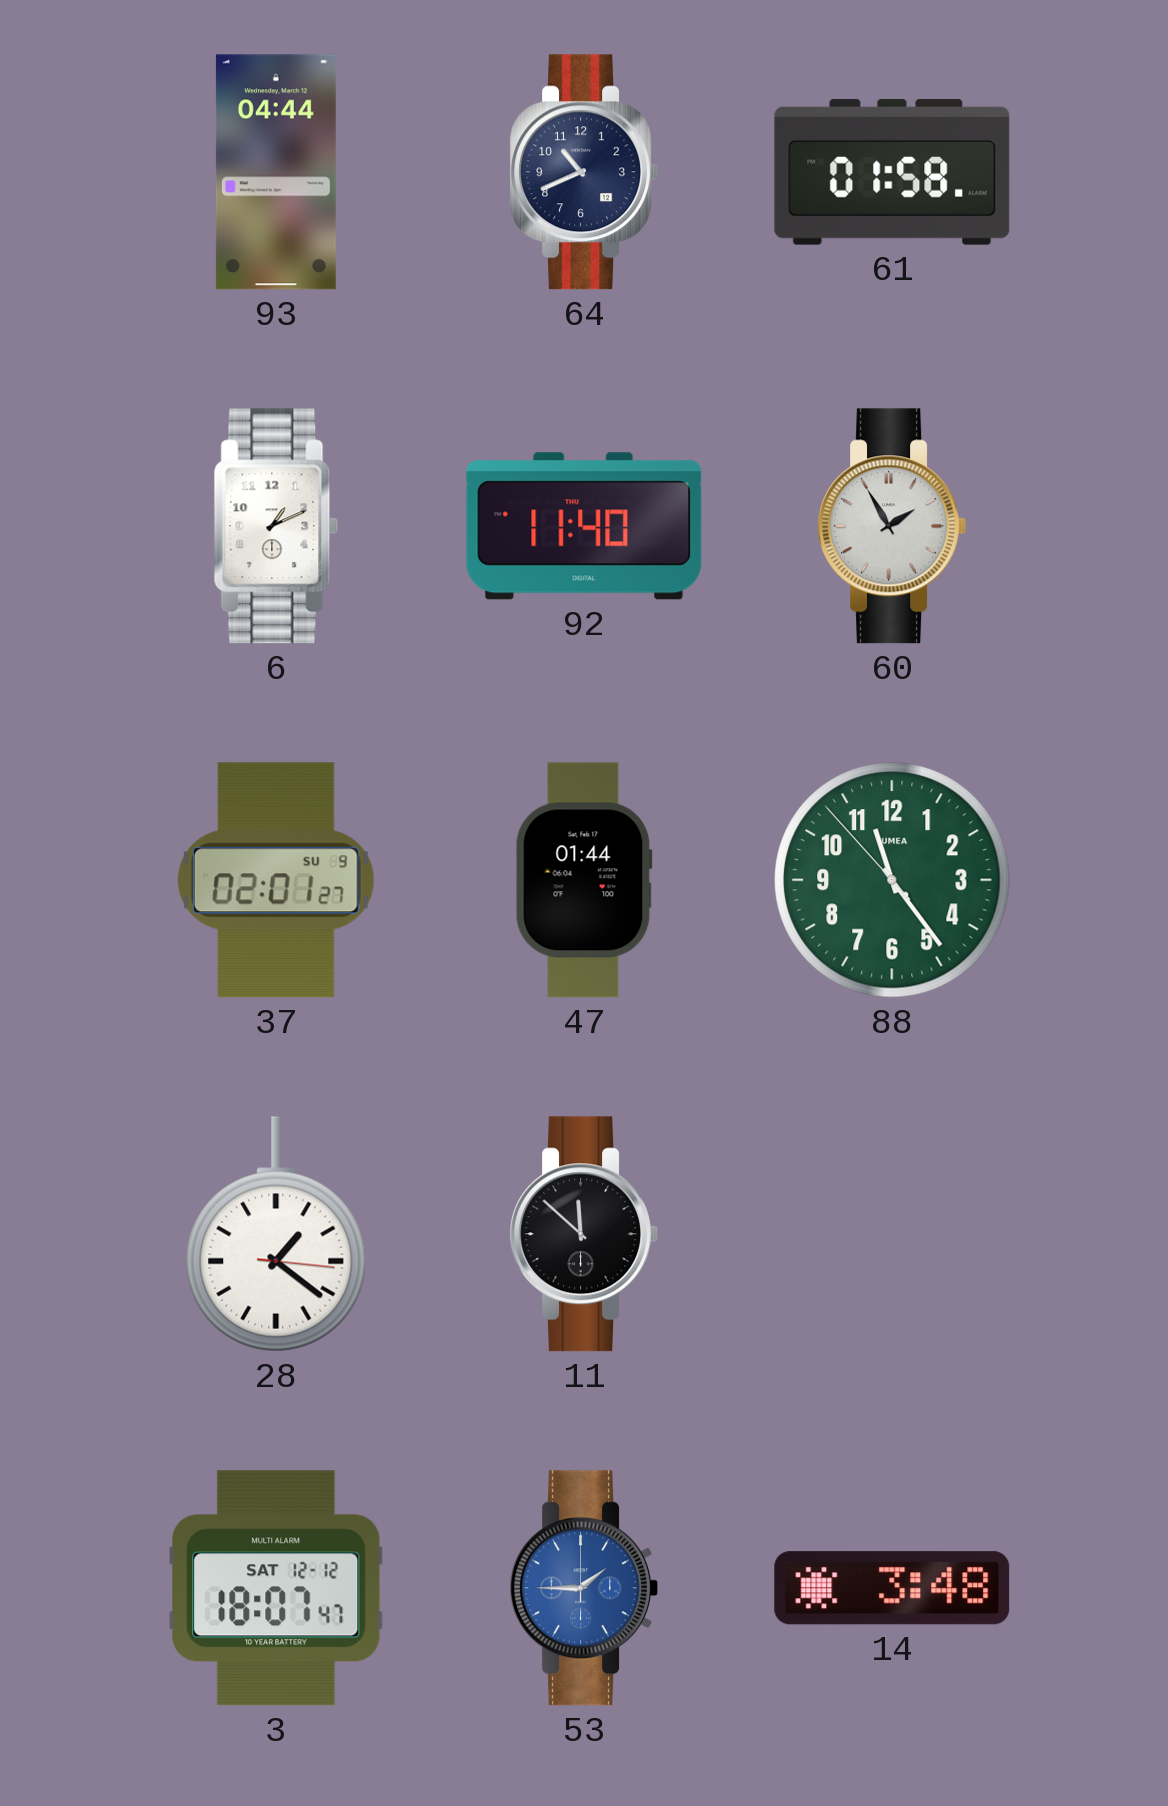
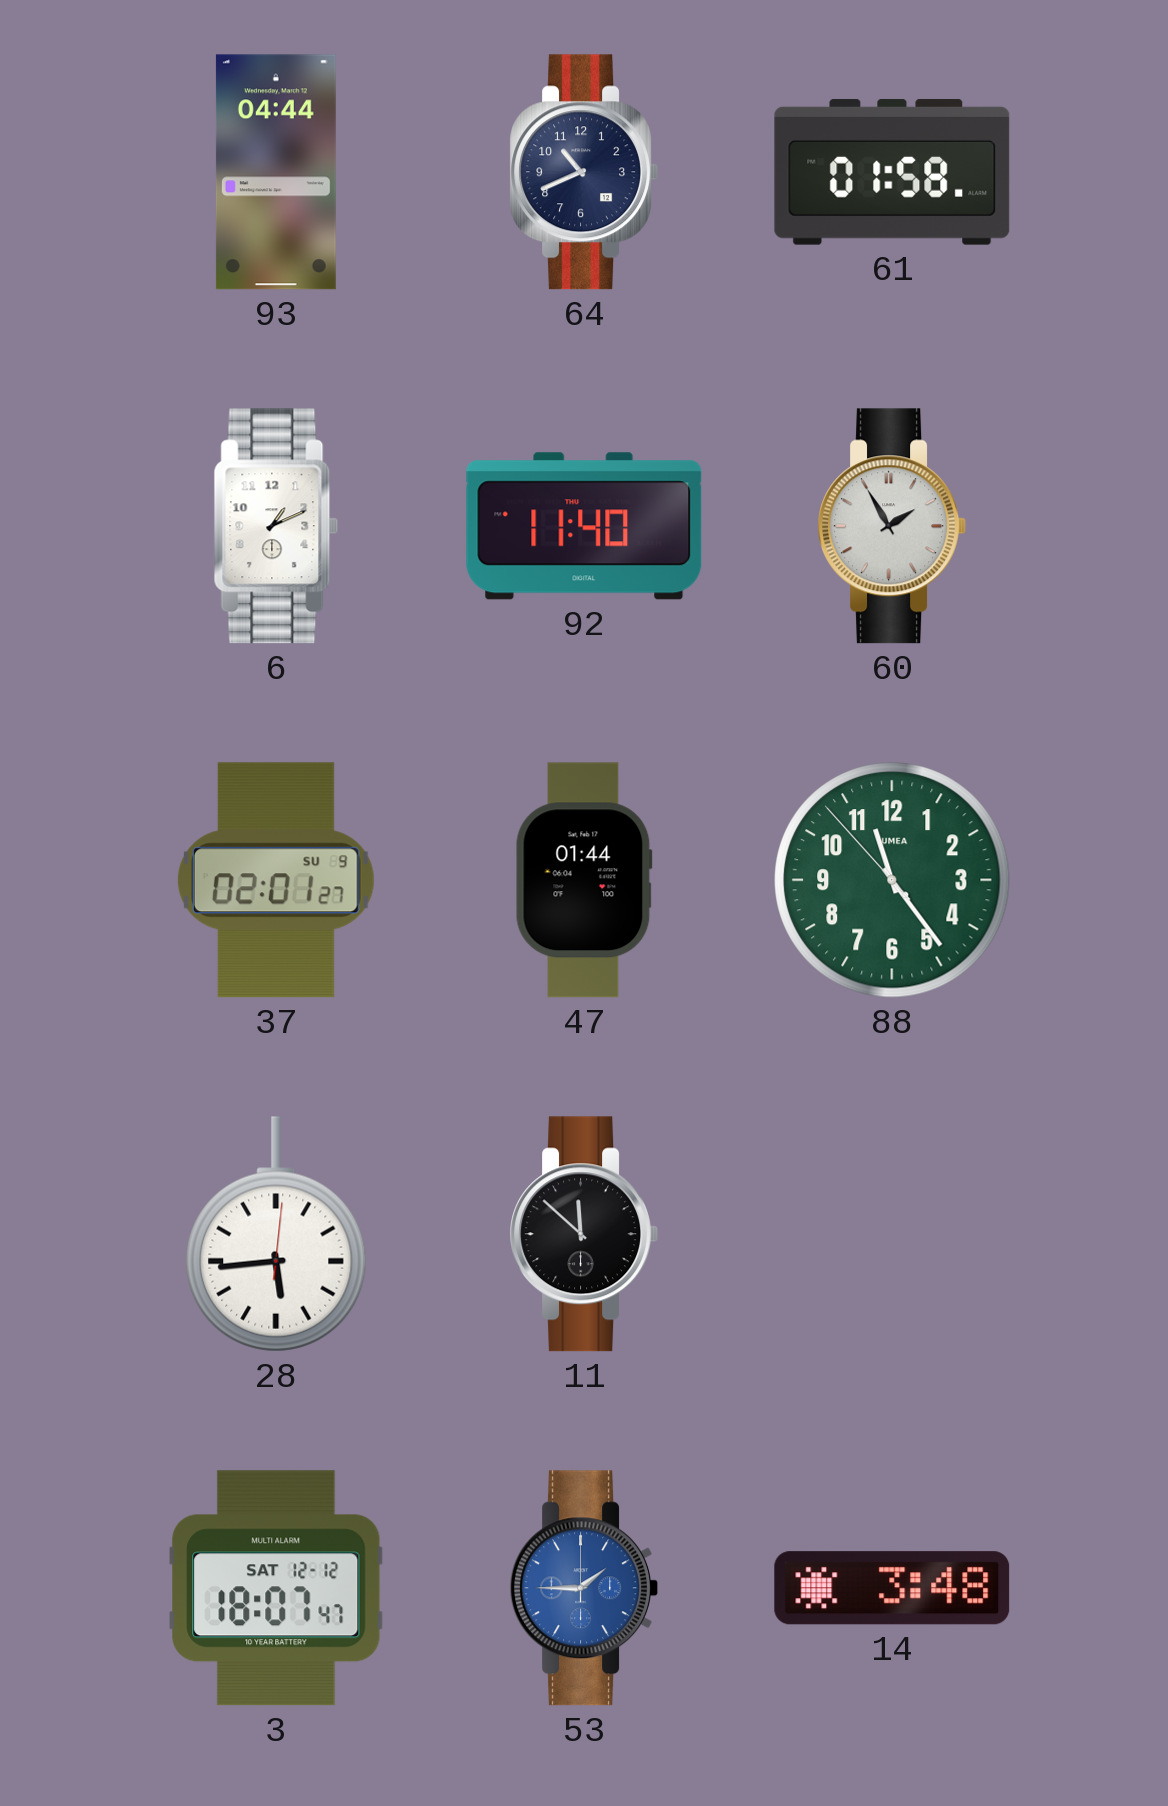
28: 1:21 -> 5:44 (276, 1234)
